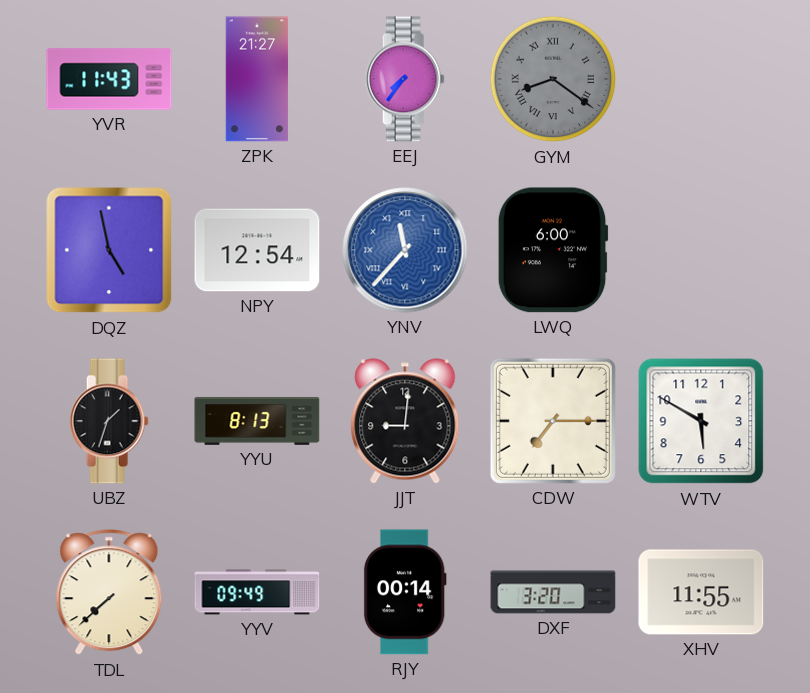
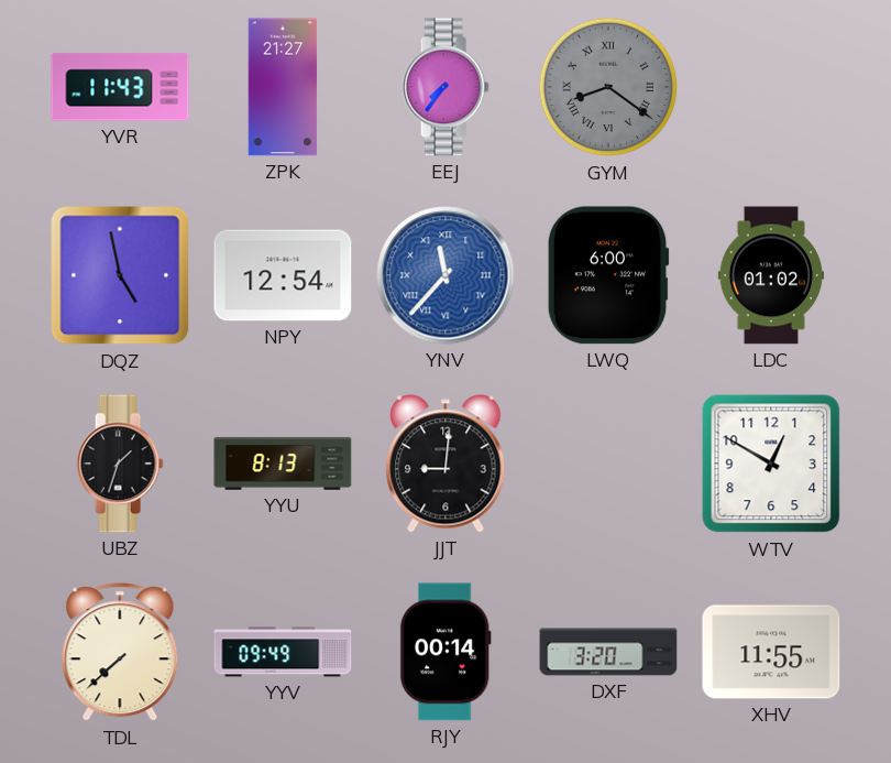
LDC: none -> 01:02 (771, 275)
CDW: 7:15 -> none (553, 421)
WTV: 5:50 -> 12:50 (771, 464)
